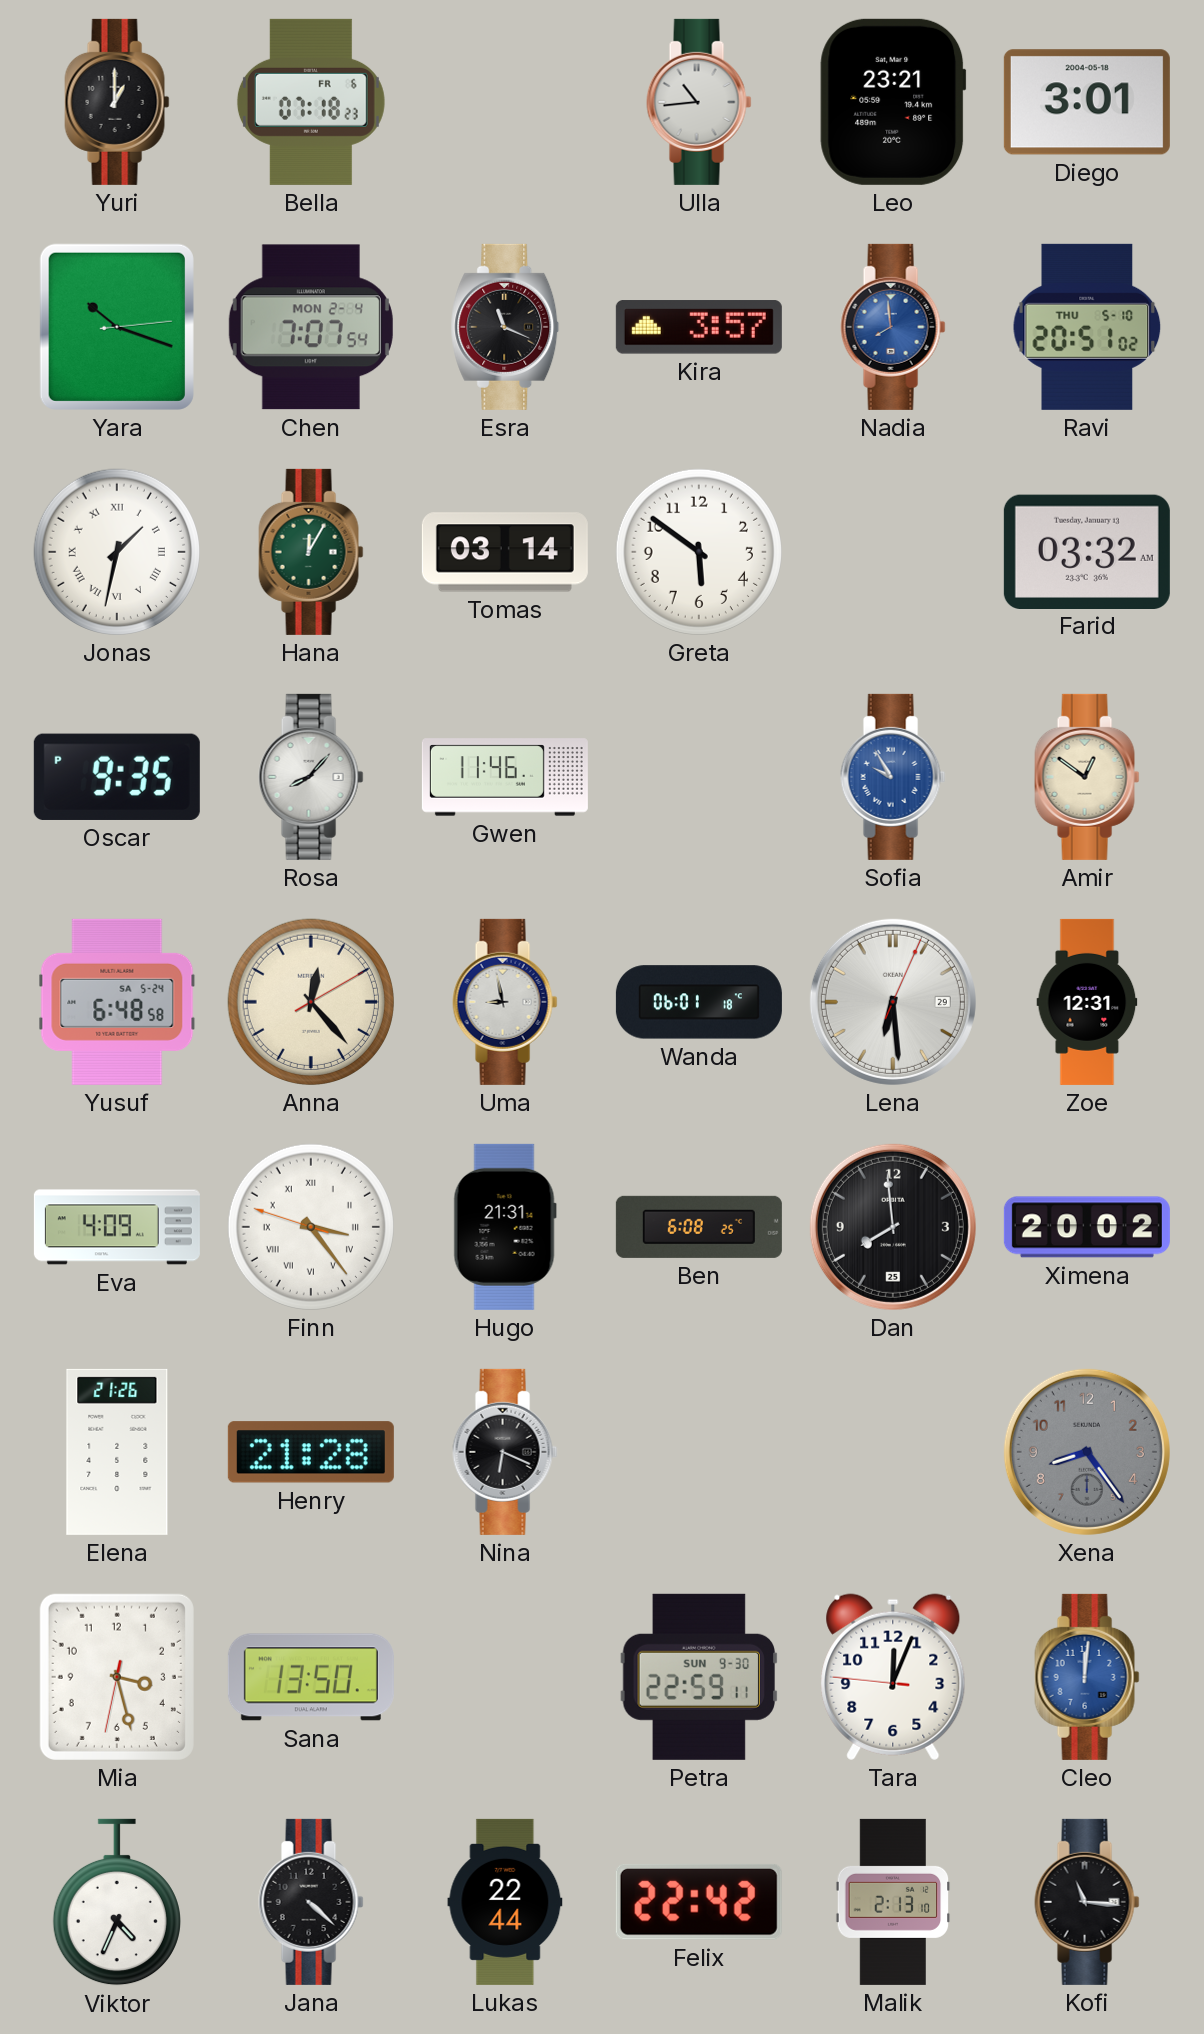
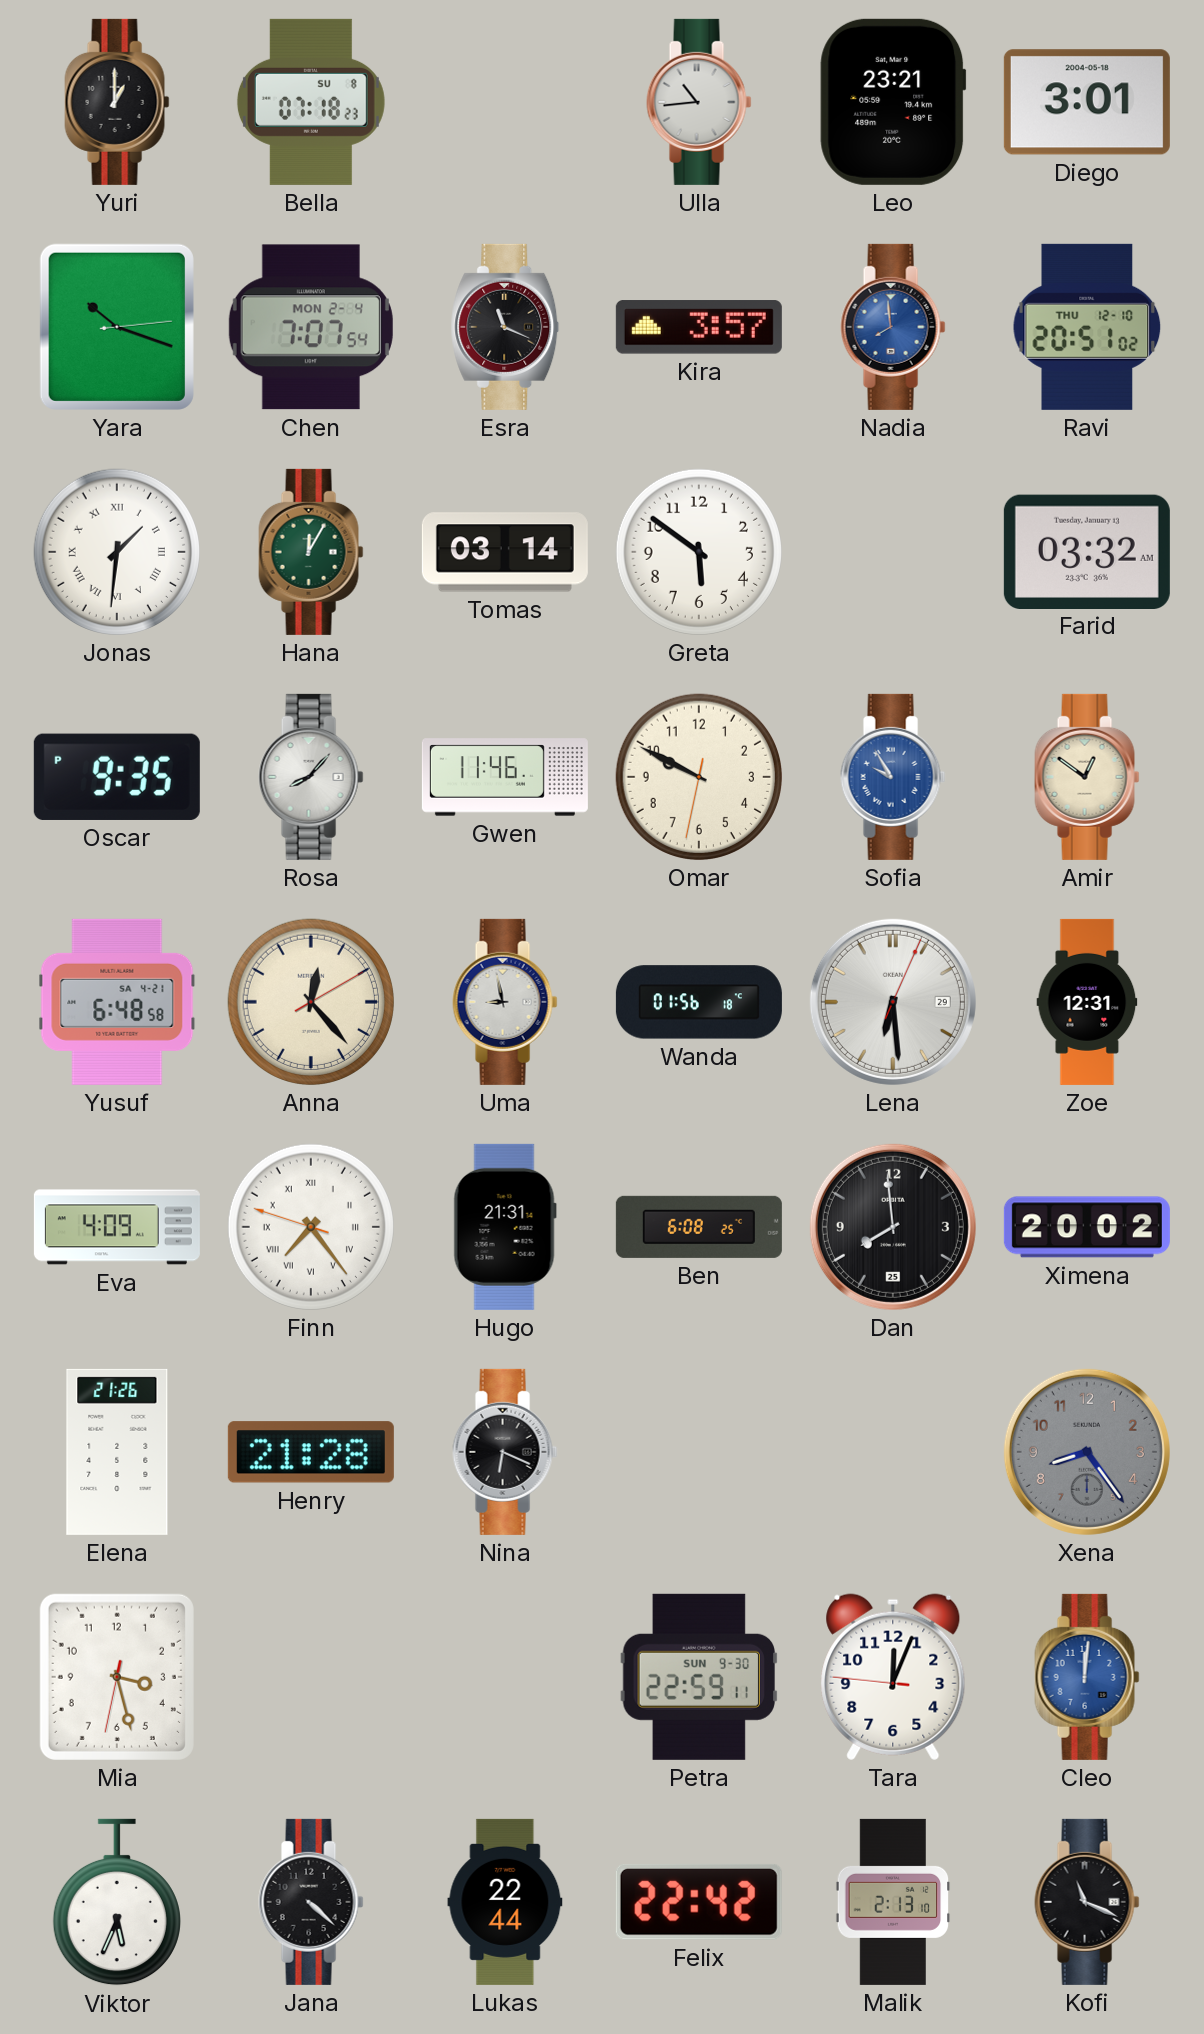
Bella date: FR 6 -> SU 8 (311, 102)
Ravi date: THU 5-10 -> THU 12-10 (1087, 327)
Jonas: 1:32 -> 1:31 (117, 552)
Omar: none -> 9:49 (699, 777)
Yusuf date: SA 5-24 -> SA 4-21 (117, 1002)
Wanda: 06:01 -> 01:56 (699, 1002)
Finn: 3:23 -> 7:23 (311, 1227)
Sana: 13:50 -> none (311, 1677)
Viktor: 4:34 -> 5:34 (117, 1902)
Kofi: 11:16 -> 11:19 (1087, 1902)
